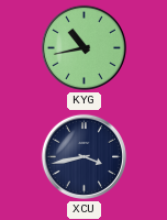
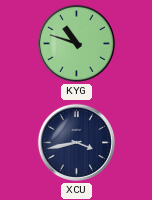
KYG: 10:43 -> 10:48 (76, 43)
